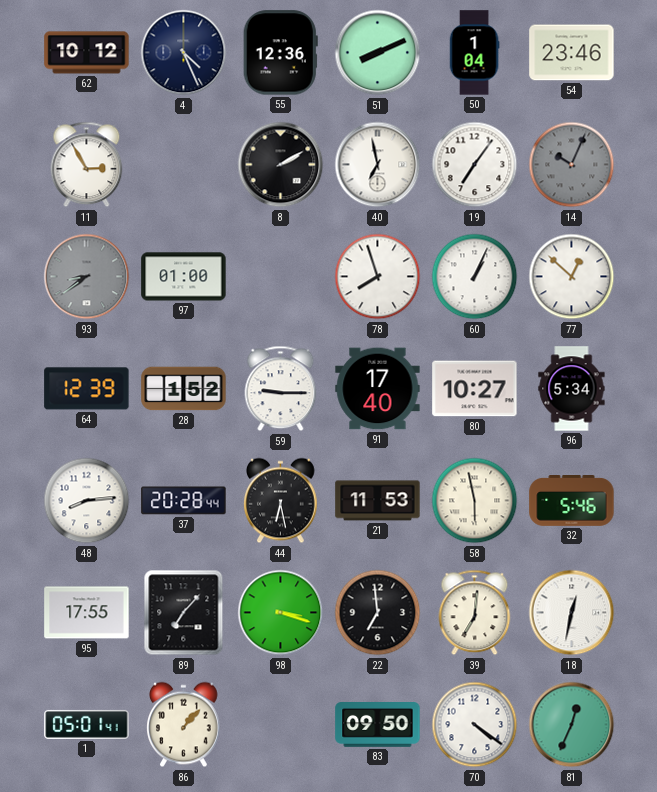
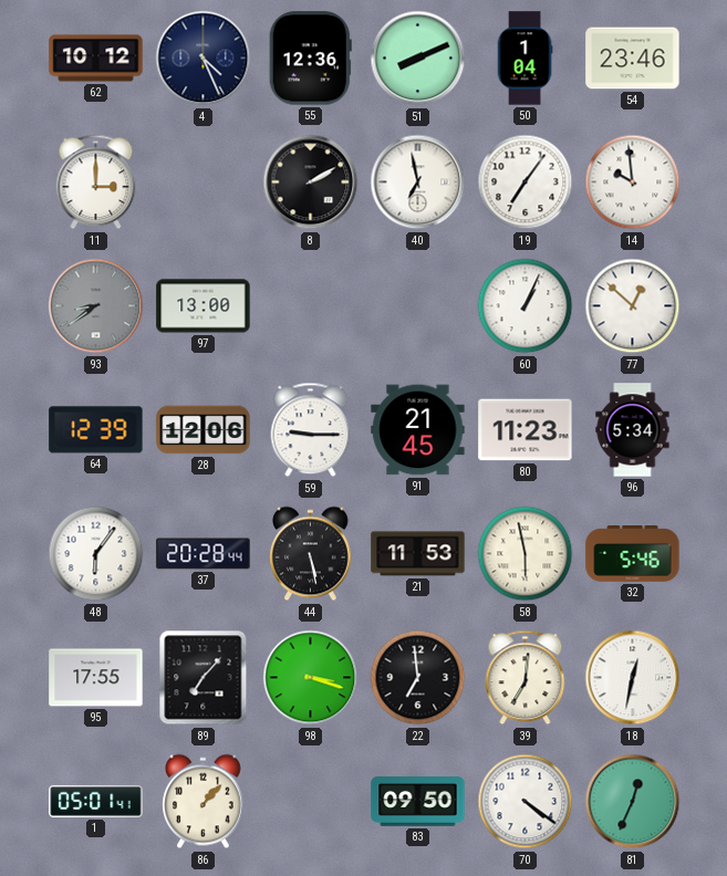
11: 2:55 -> 3:00 (96, 182)
14: 10:04 -> 9:59 (633, 182)
14 dial: grey -> white (633, 182)
97: 01:00 -> 13:00 (204, 306)
78: 7:57 -> none (378, 277)
28: 1:52 -> 12:06 (204, 430)
91: 17:40 -> 21:45 (418, 430)
80: 10:27 -> 11:23 (526, 430)
48: 8:14 -> 6:06 (96, 554)
44: 6:28 -> 5:28 (311, 554)
